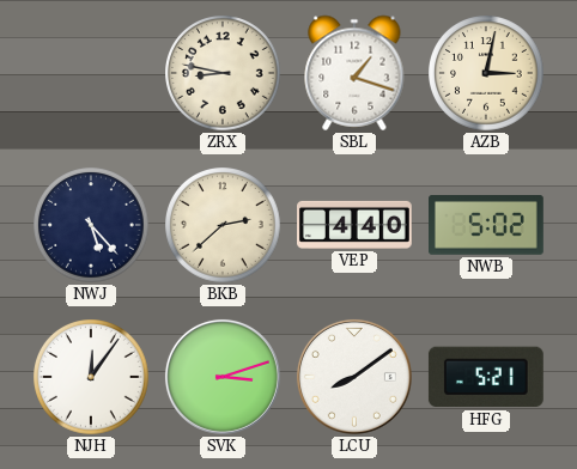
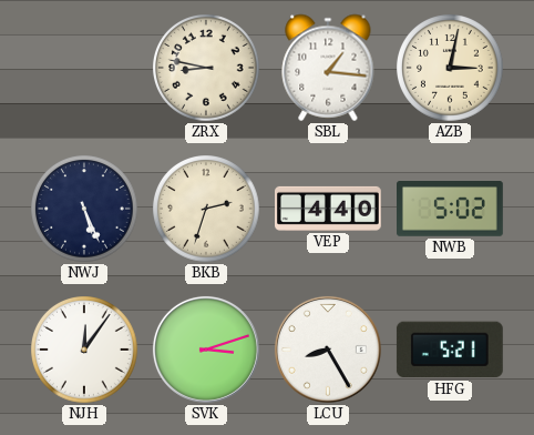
SBL: 1:18 -> 1:16 (328, 68)
NWJ: 5:23 -> 5:26 (85, 210)
BKB: 2:38 -> 2:33 (207, 210)
LCU: 8:09 -> 8:25 (328, 350)
